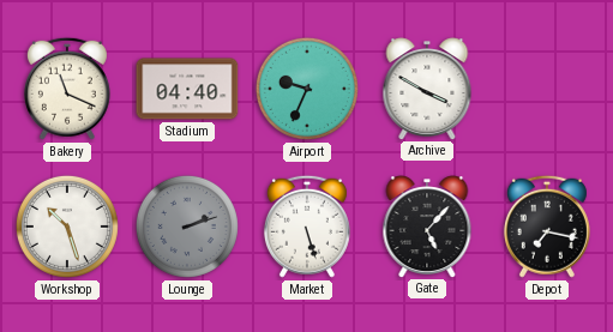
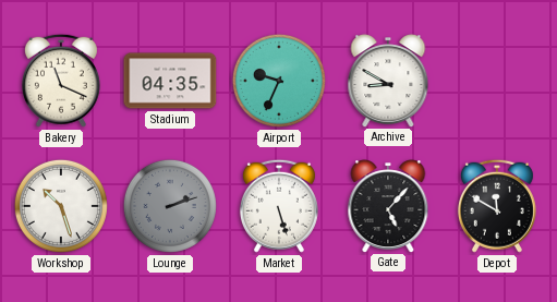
Stadium: 04:40 -> 04:35 (170, 81)
Archive: 3:50 -> 8:50 (388, 81)
Depot: 7:17 -> 11:50 (497, 206)
